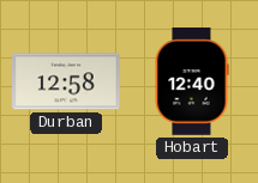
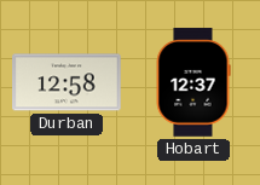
Hobart: 12:40 -> 12:37 (193, 82)
